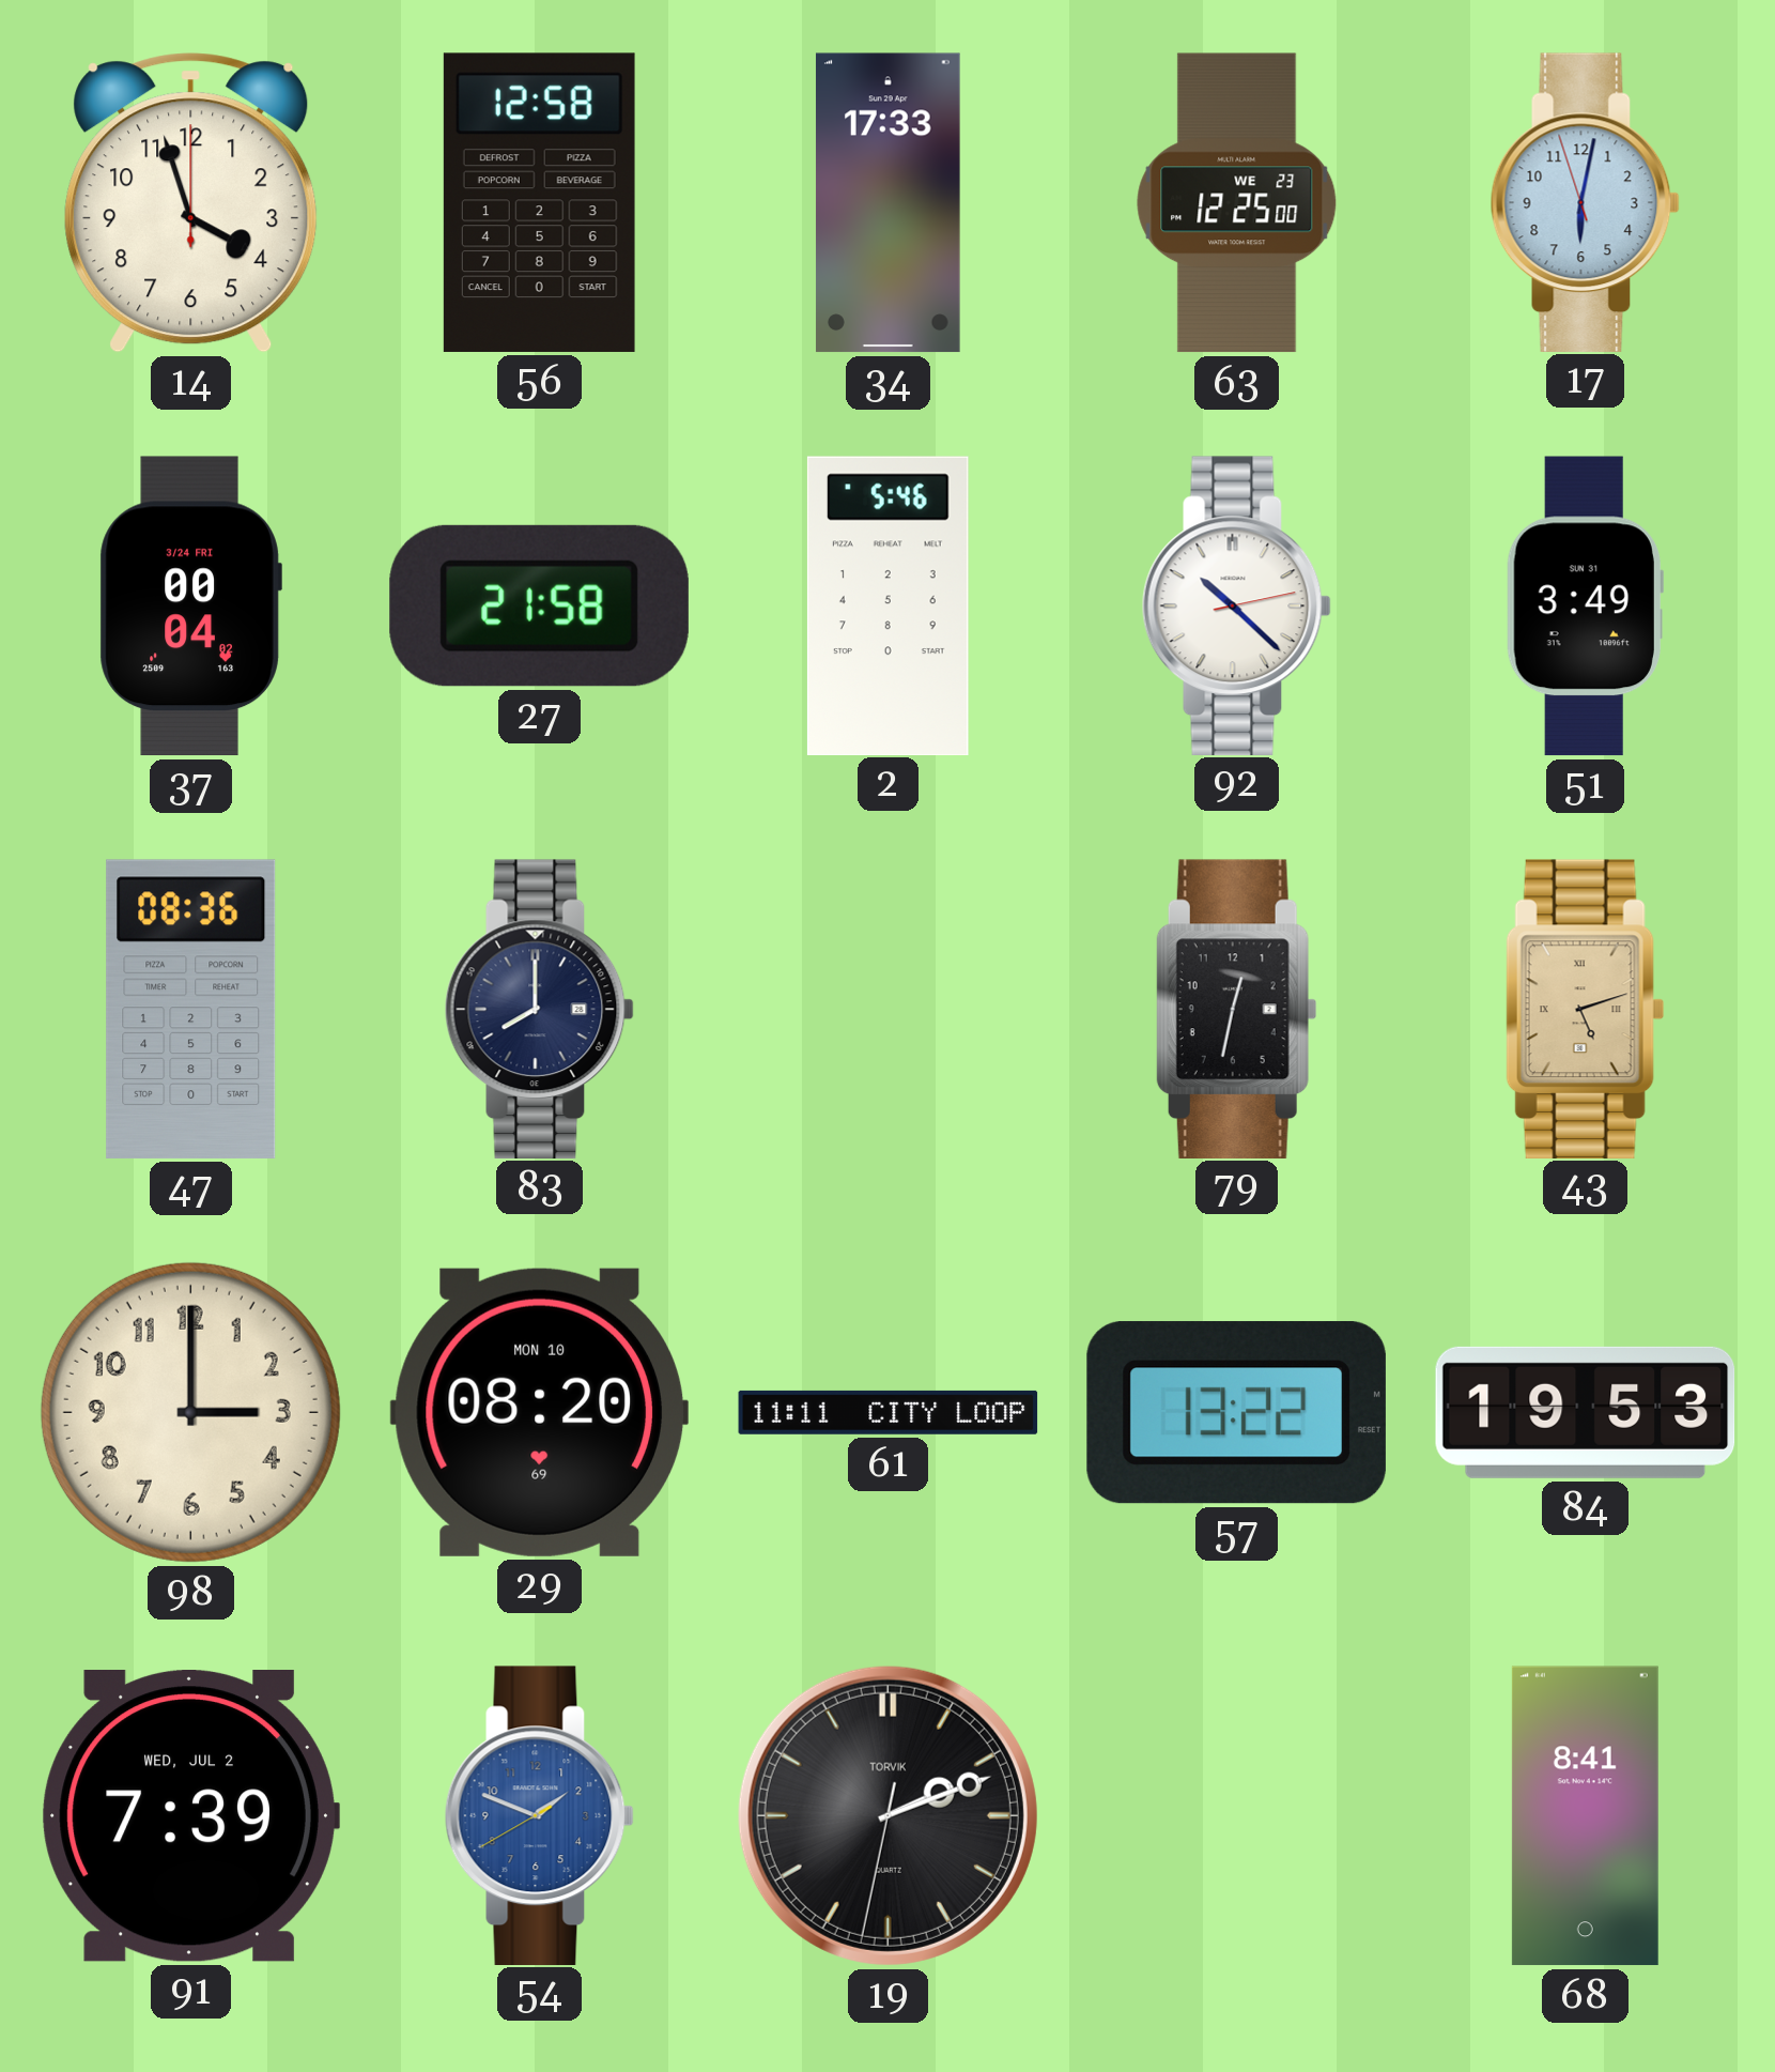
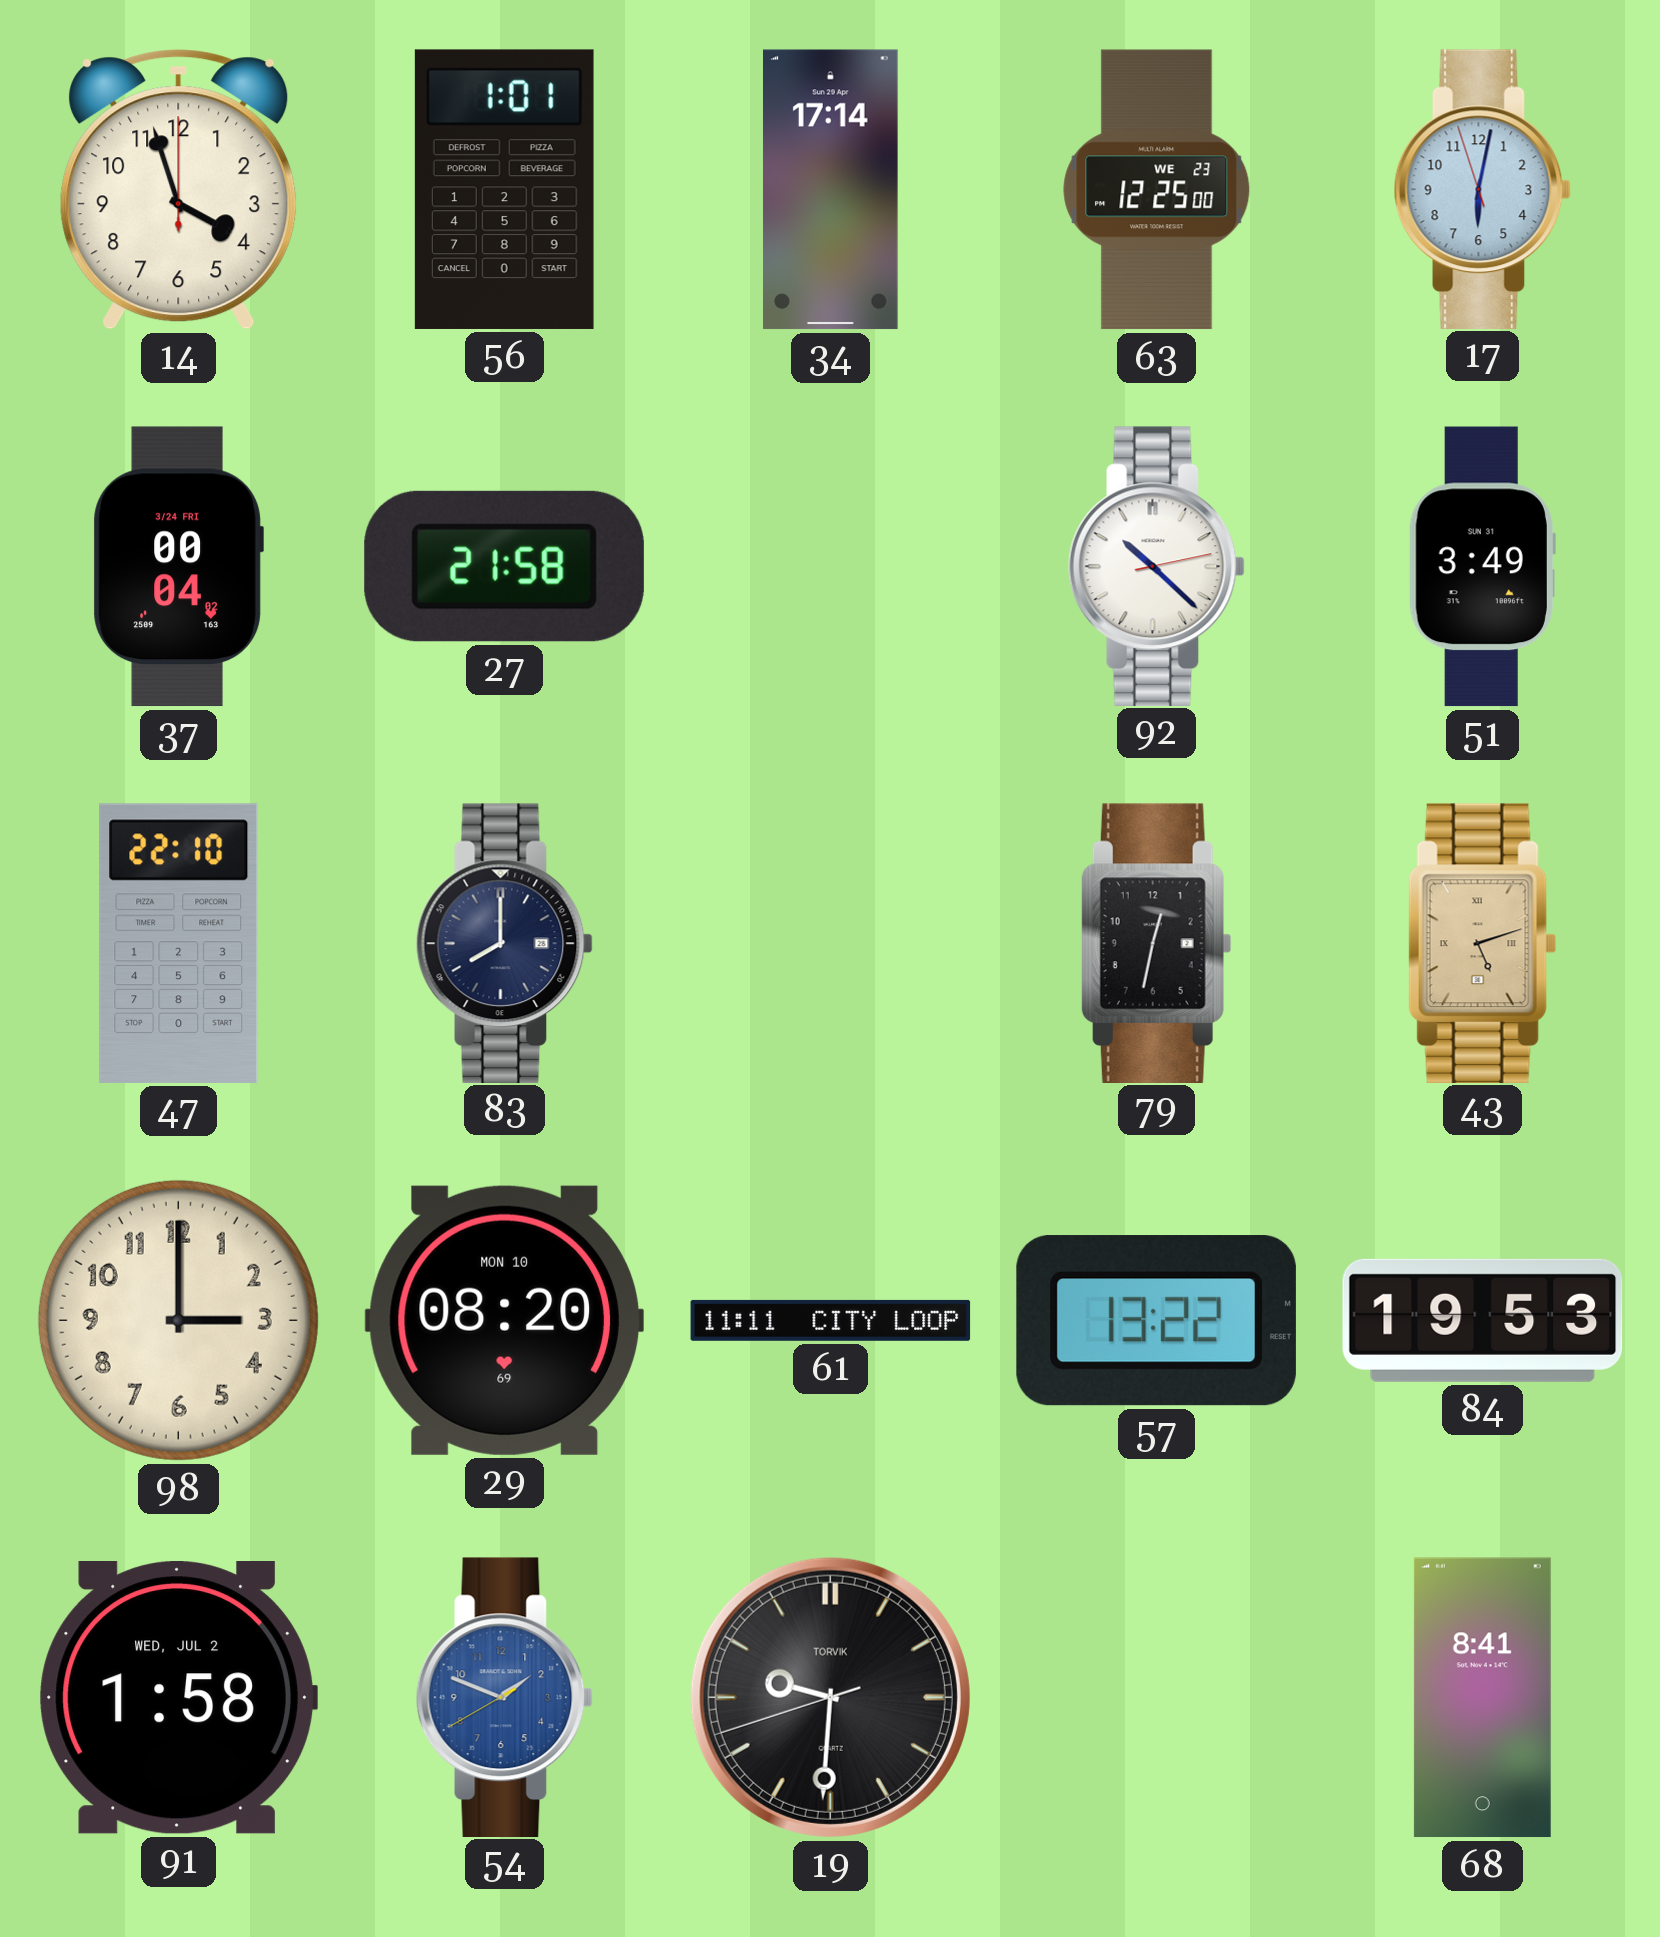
56: 12:58 -> 1:01 (504, 189)
34: 17:33 -> 17:14 (830, 190)
2: 5:46 -> none (887, 605)
47: 08:36 -> 22:10 (179, 943)
91: 7:39 -> 1:58 (178, 1698)
19: 2:11 -> 9:30 (830, 1697)
